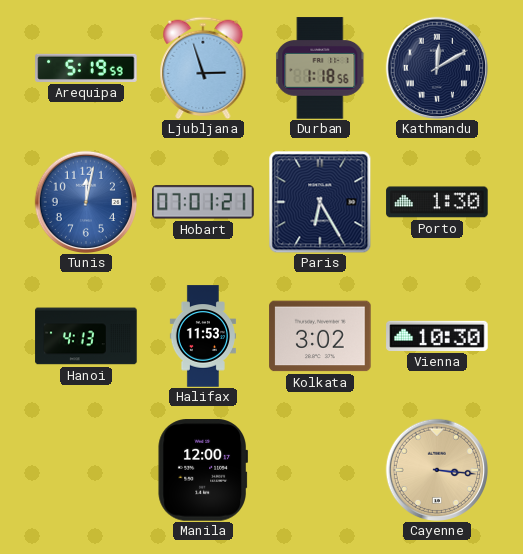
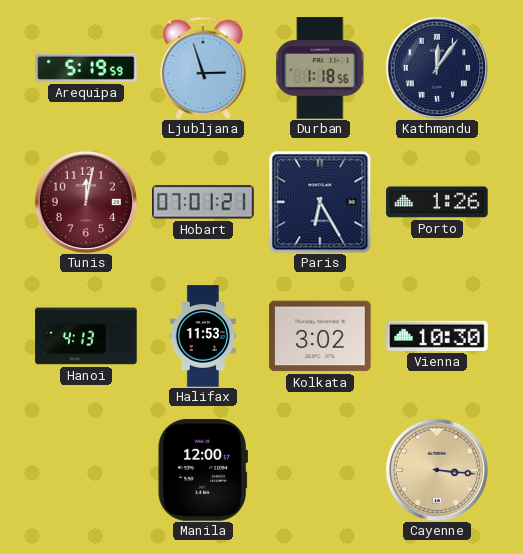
Kathmandu: 12:10 -> 12:06 (436, 67)
Tunis dial: blue -> burgundy (85, 201)
Porto: 1:30 -> 1:26 (437, 202)
